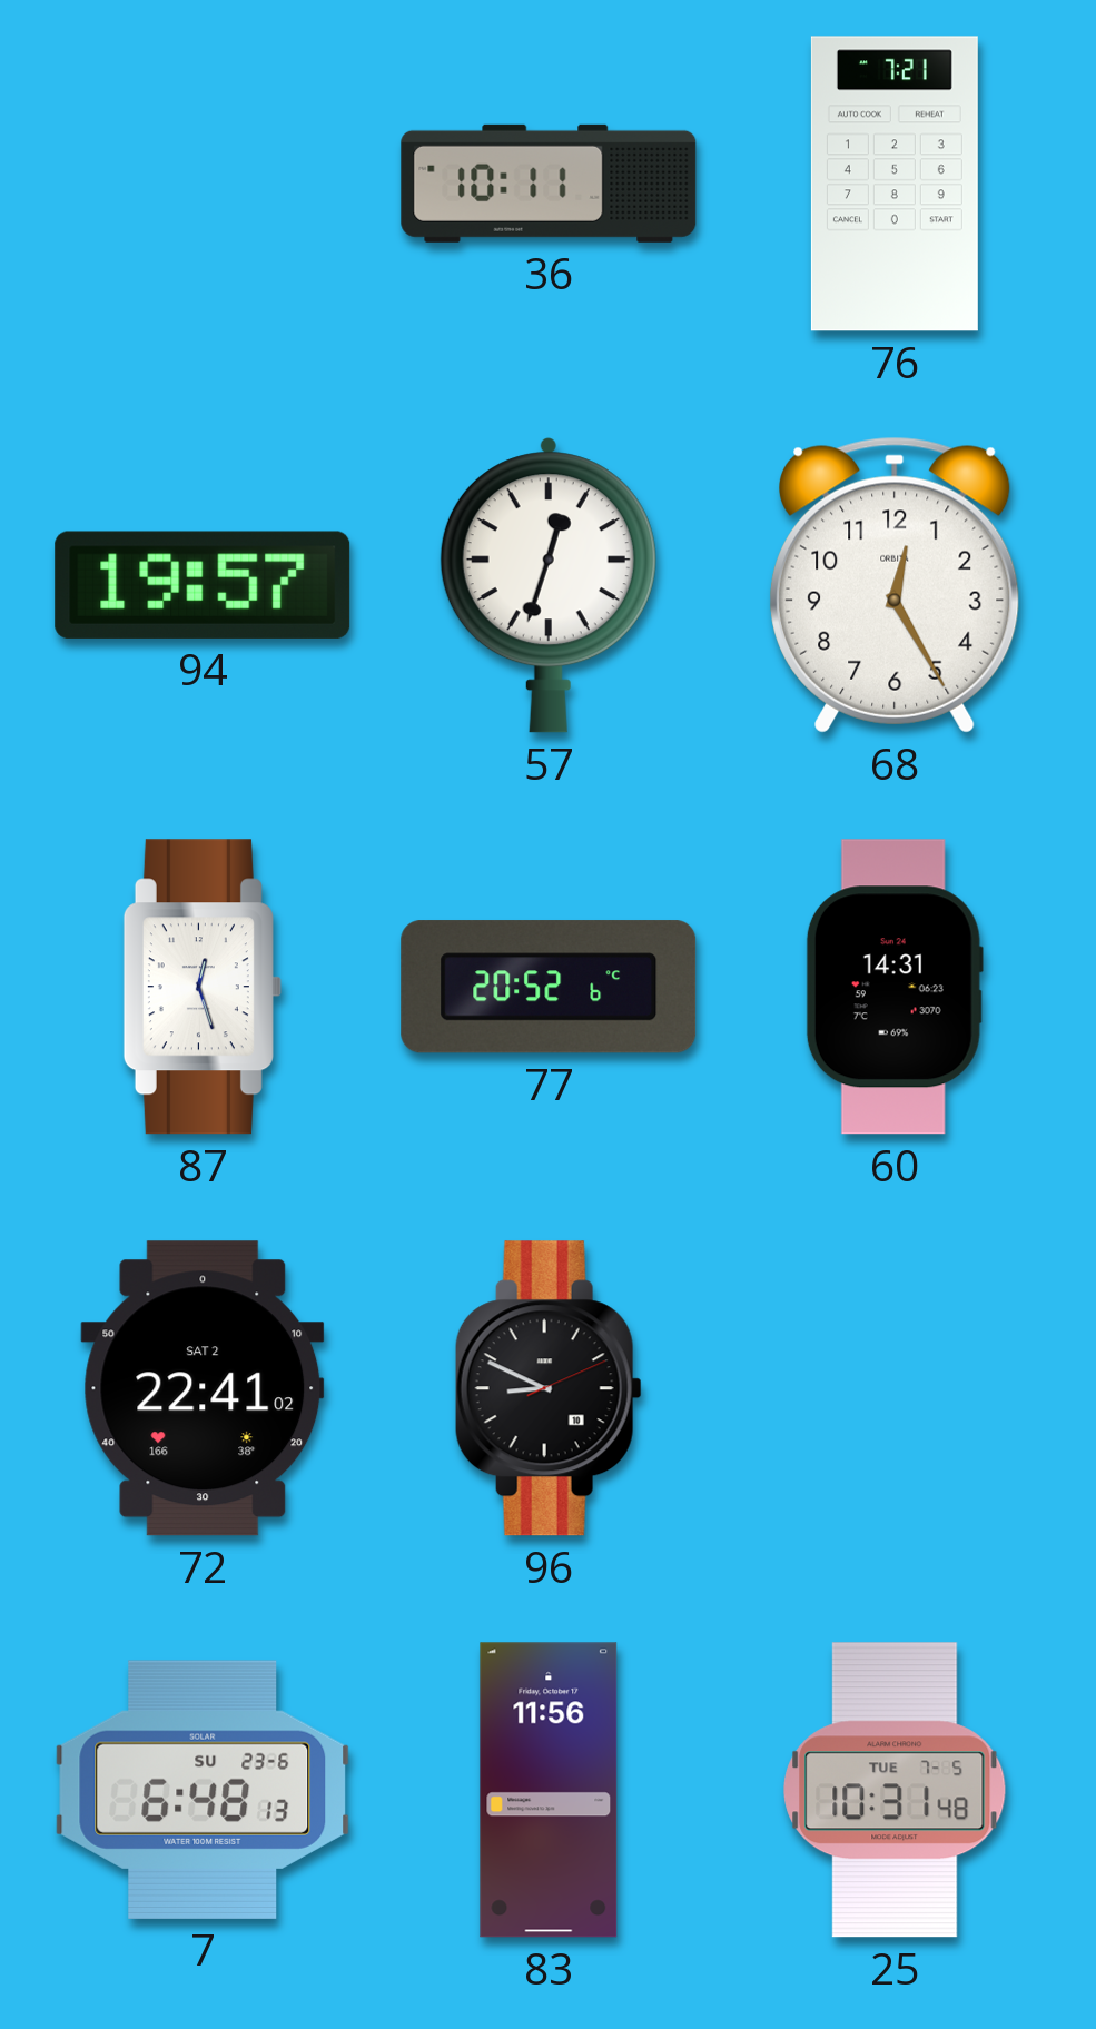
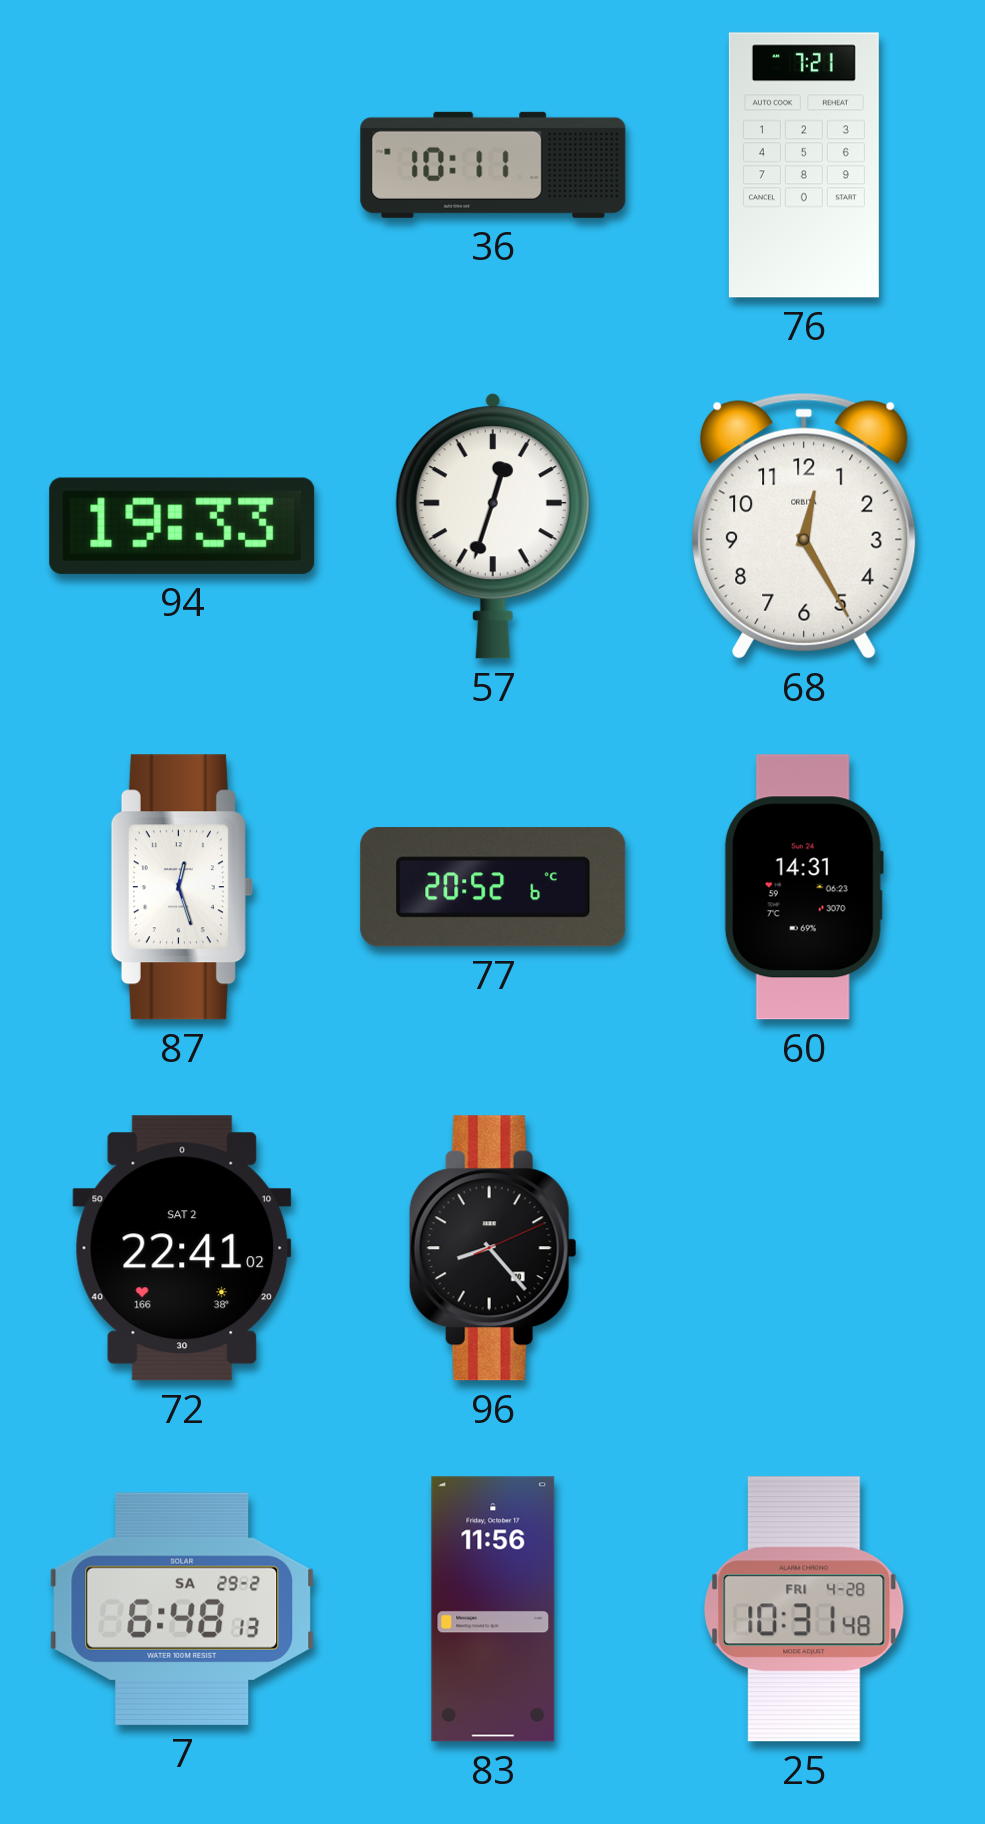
94: 19:57 -> 19:33 (182, 526)
96: 8:49 -> 8:23 (493, 1248)
7 date: SU 23-6 -> SA 29-2 (182, 1609)
25 date: TUE 7-5 -> FRI 4-28 (804, 1609)
